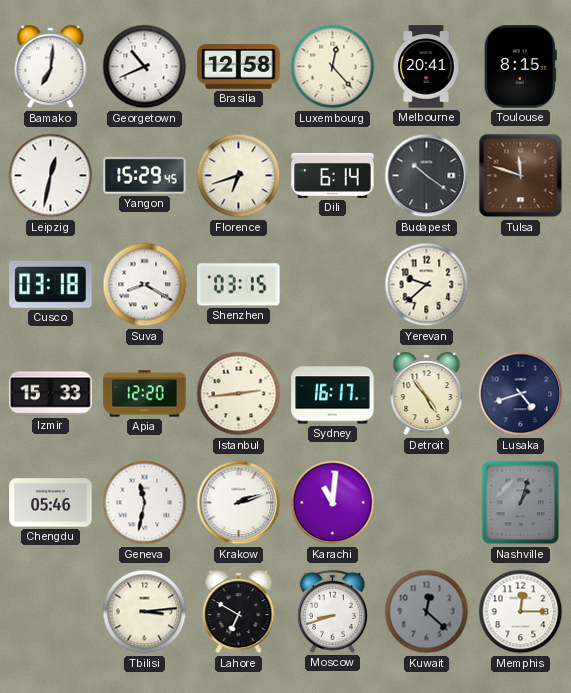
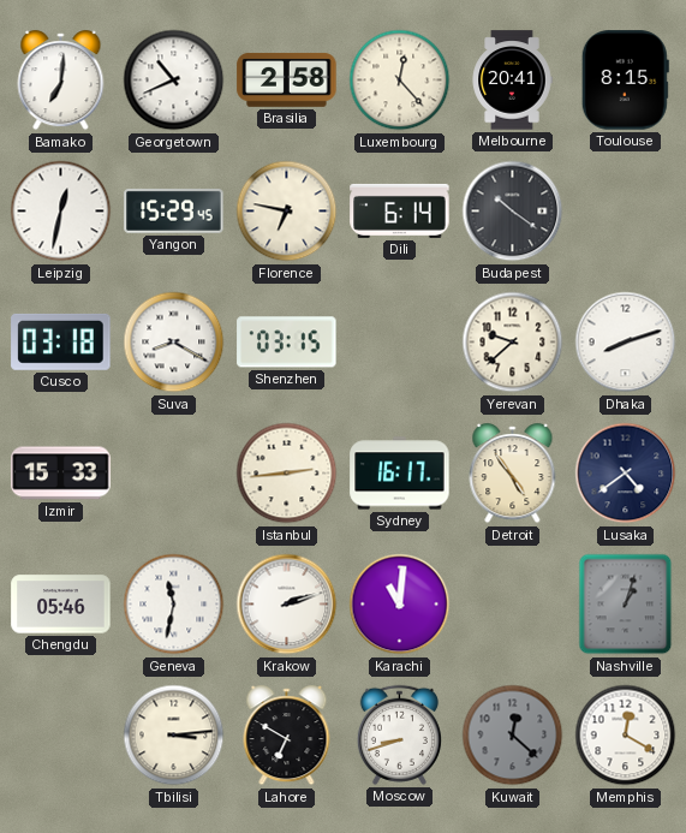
Brasilia: 12:58 -> 2:58 (287, 79)
Florence: 6:42 -> 6:47 (287, 212)
Tulsa: 11:48 -> none (521, 176)
Dhaka: none -> 8:12 (626, 343)
Apia: 12:20 -> none (145, 394)
Lusaka: 4:42 -> 4:39 (626, 474)
Memphis: 12:15 -> 12:20 (626, 736)
